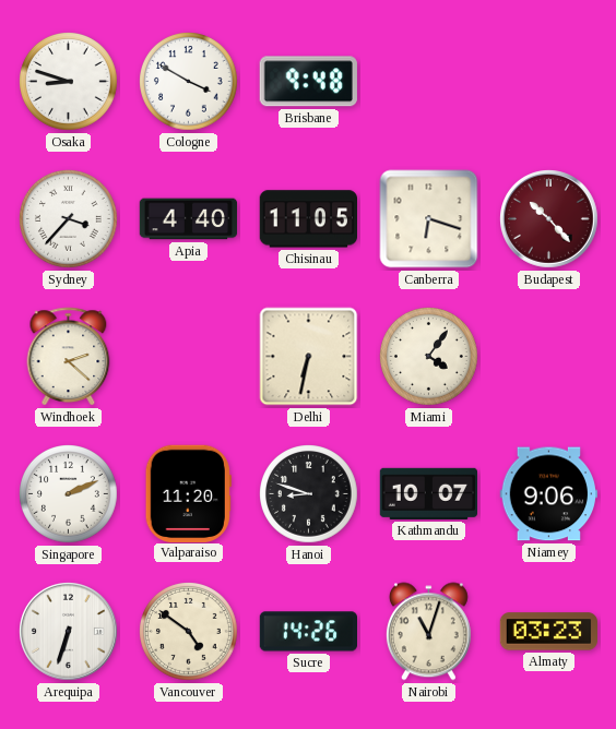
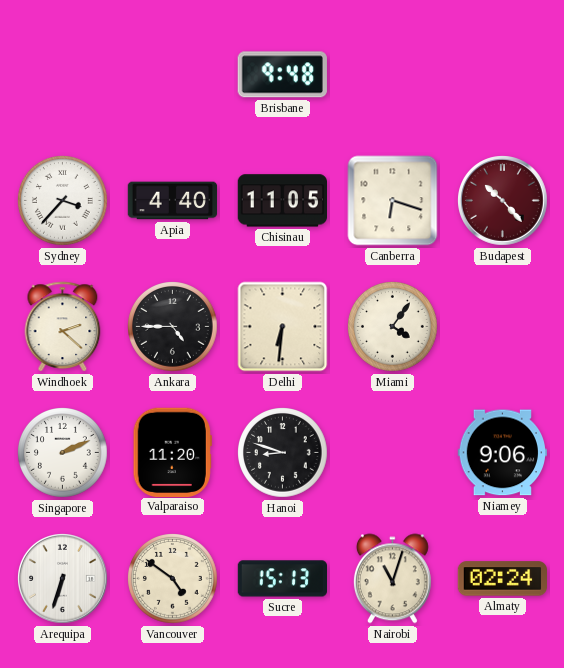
Osaka: 8:48 -> none (69, 82)
Cologne: 3:50 -> none (189, 82)
Ankara: none -> 4:45 (173, 327)
Delhi: 6:32 -> 6:31 (283, 327)
Kathmandu: 10:07 -> none (429, 493)
Sucre: 14:26 -> 15:13 (282, 579)
Almaty: 03:23 -> 02:24 (503, 579)
